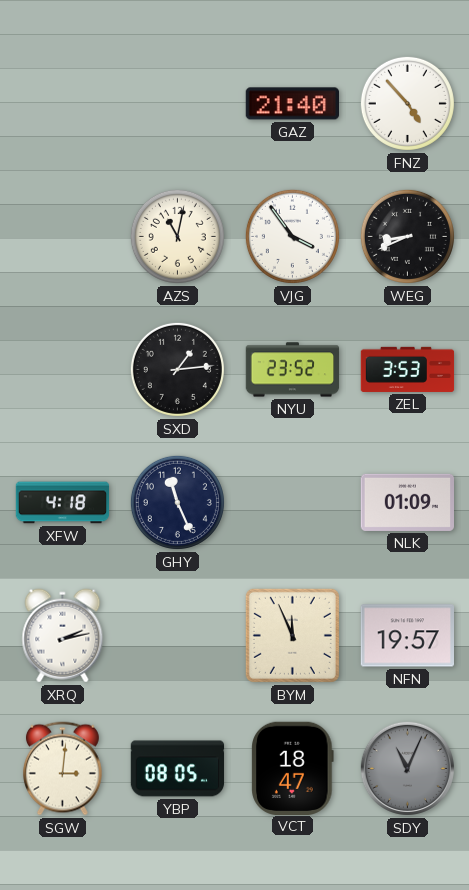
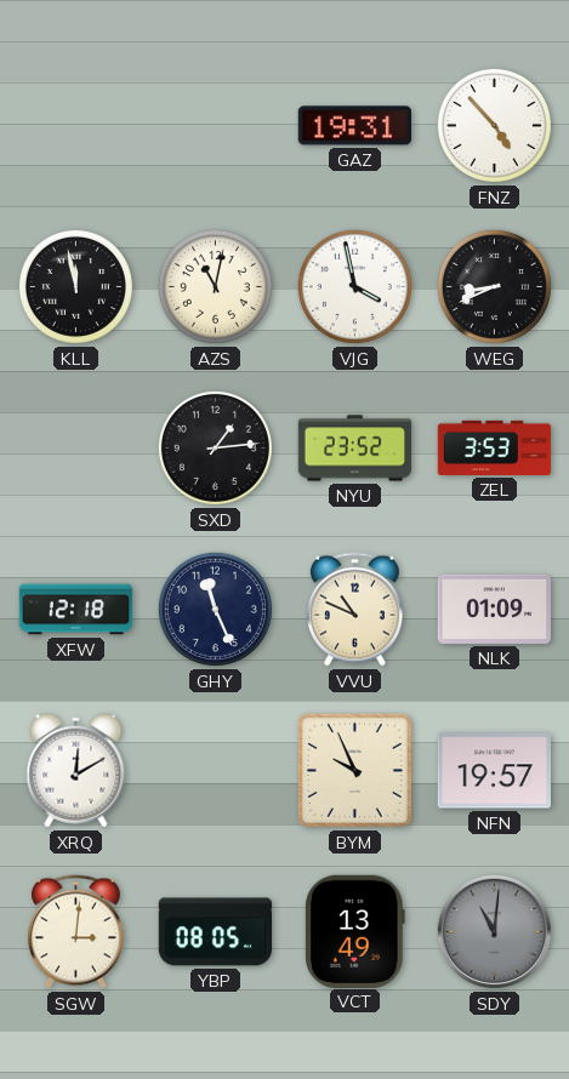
GAZ: 21:40 -> 19:31 (354, 126)
KLL: none -> 11:58 (75, 286)
VJG: 3:54 -> 3:58 (354, 286)
XFW: 4:18 -> 12:18 (76, 610)
VVU: none -> 10:49 (354, 610)
XRQ: 2:13 -> 12:10 (76, 771)
BYM: 11:56 -> 9:56 (354, 770)
VCT: 18:47 -> 13:49 (355, 931)
SDY: 11:04 -> 11:01 (494, 931)
